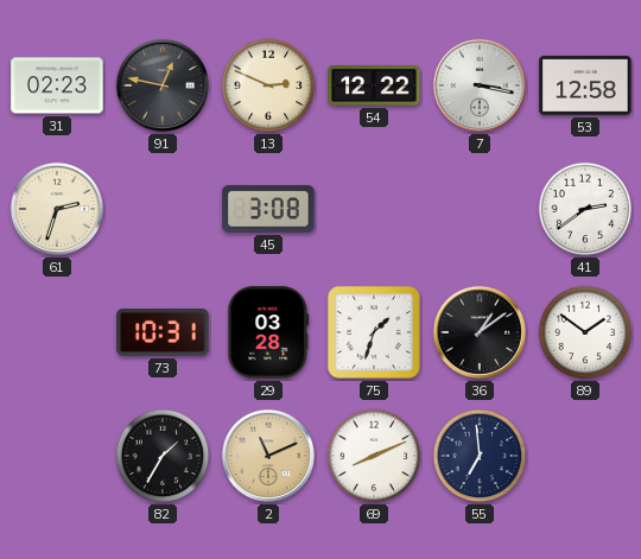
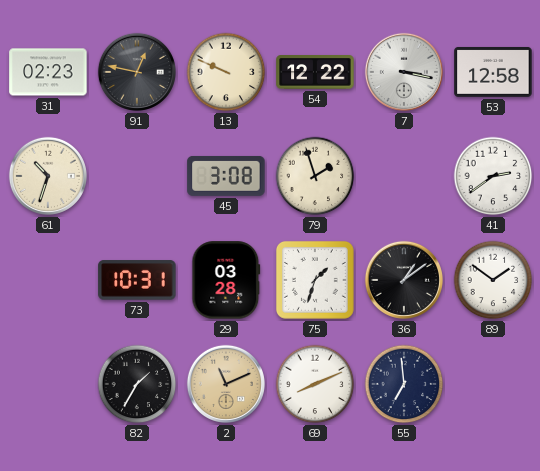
13: 2:49 -> 9:49 (226, 72)
61: 2:33 -> 10:33 (48, 176)
79: none -> 1:57 (315, 176)
